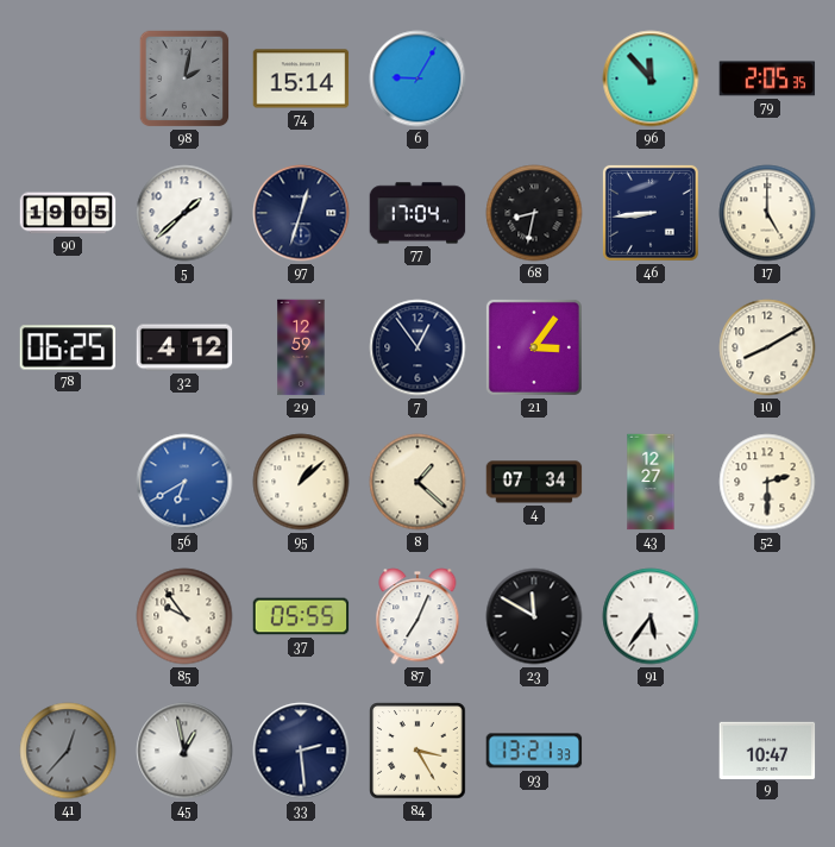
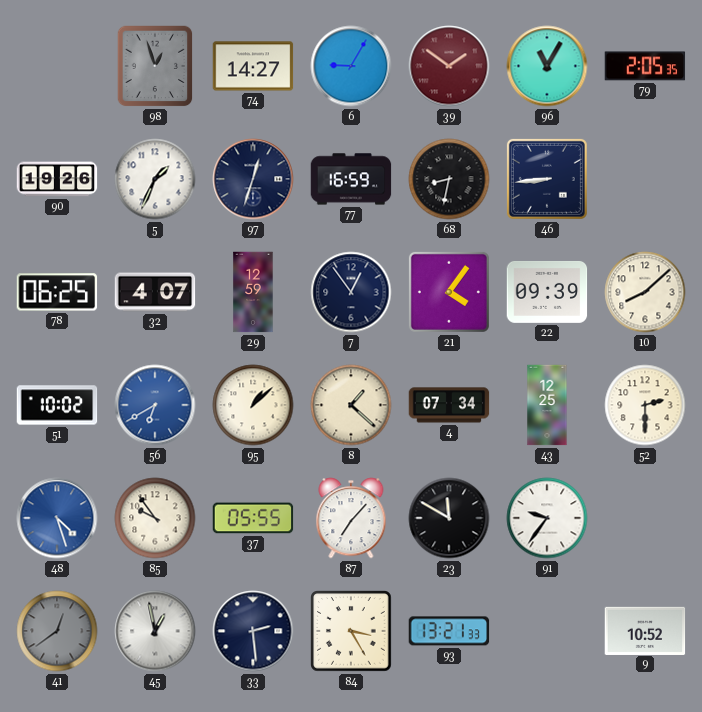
98: 2:02 -> 12:57 (155, 66)
74: 15:14 -> 14:27 (253, 66)
39: none -> 1:51 (449, 66)
96: 11:53 -> 11:05 (547, 66)
90: 19:05 -> 19:26 (57, 179)
5: 1:38 -> 1:34 (155, 179)
77: 17:04 -> 16:59 (351, 179)
17: 5:00 -> none (767, 213)
32: 4:12 -> 4:07 (155, 292)
21: 3:06 -> 4:06 (449, 292)
22: none -> 09:39 (547, 292)
10: 8:10 -> 8:08 (645, 292)
51: none -> 10:02 (57, 405)
43: 12:27 -> 12:25 (547, 405)
48: none -> 4:27 (57, 518)
87: 7:04 -> 7:07 (351, 518)
91: 5:36 -> 9:36 (547, 518)
41: 12:37 -> 12:39 (57, 631)
9: 10:47 -> 10:52 (645, 630)
